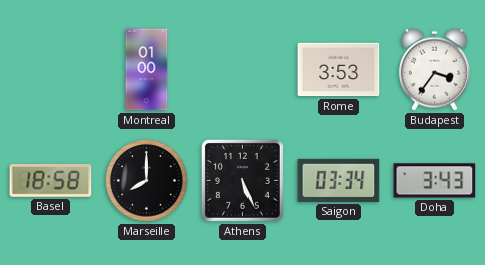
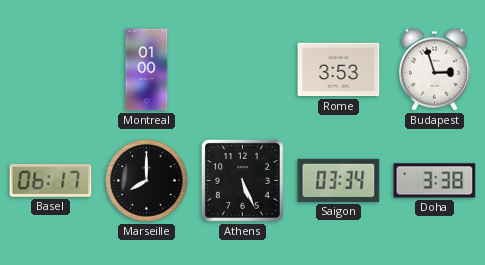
Budapest: 3:36 -> 2:57 (434, 69)
Basel: 18:58 -> 06:17 (51, 181)
Doha: 3:43 -> 3:38 (435, 181)
